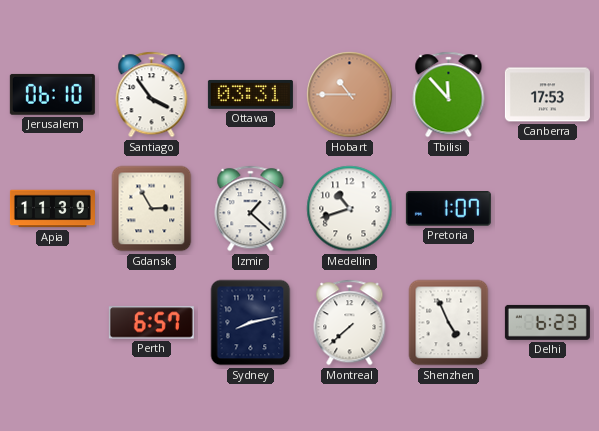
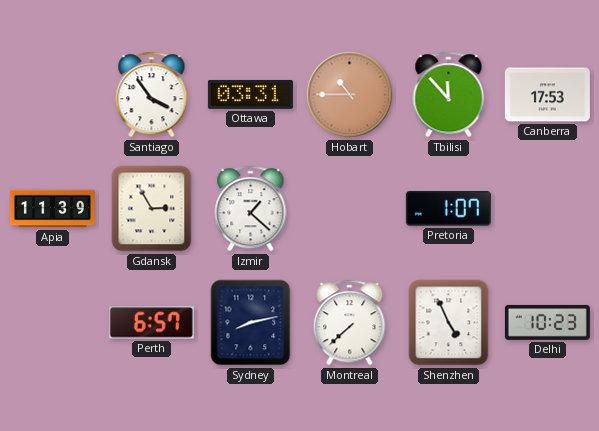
Jerusalem: 06:10 -> none (52, 94)
Medellin: 10:42 -> none (350, 209)
Delhi: 6:23 -> 10:23 (547, 322)
